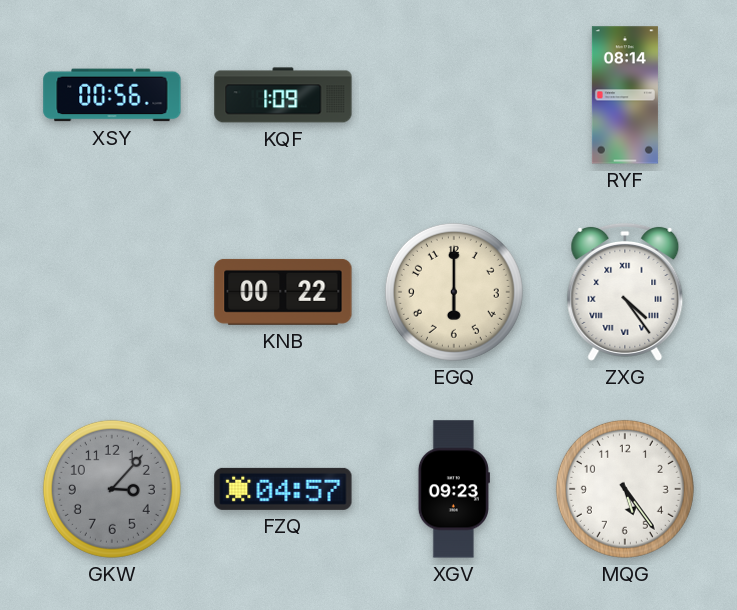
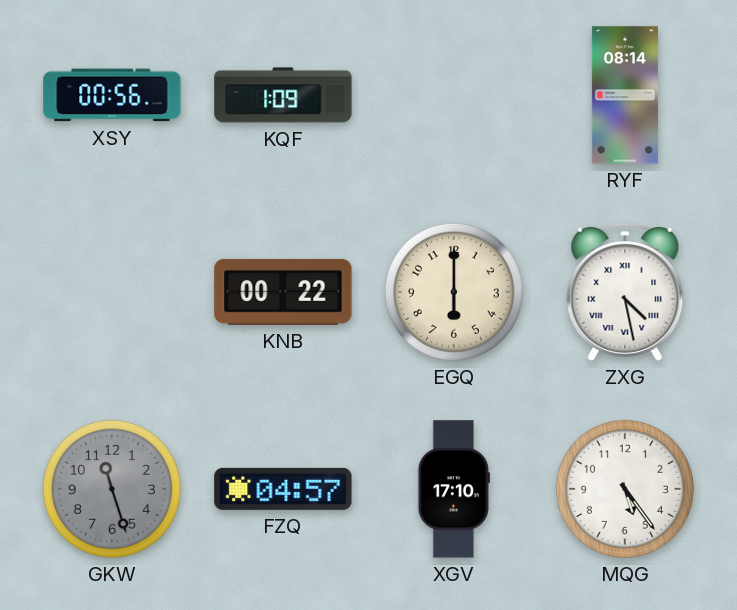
ZXG: 4:24 -> 4:28 (625, 292)
GKW: 3:07 -> 11:27 (112, 489)
XGV: 09:23 -> 17:10 (454, 489)
